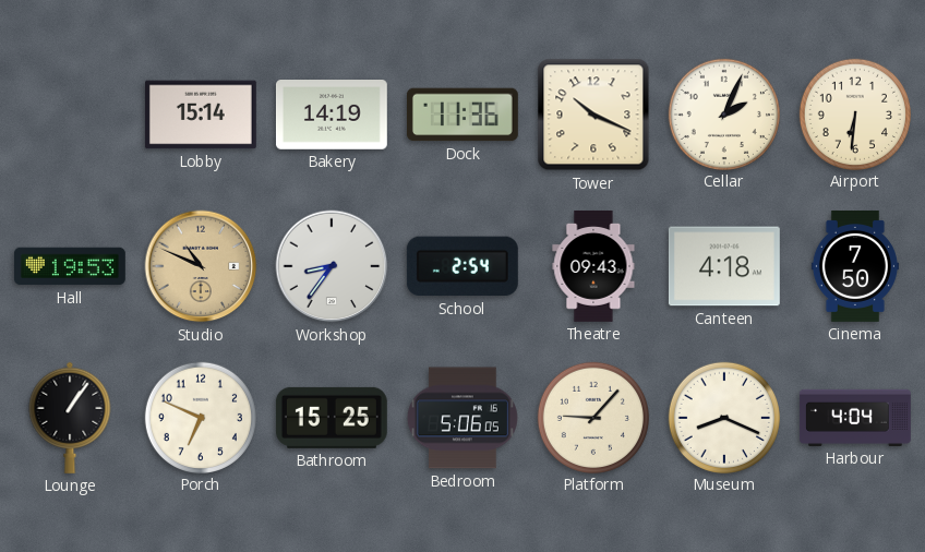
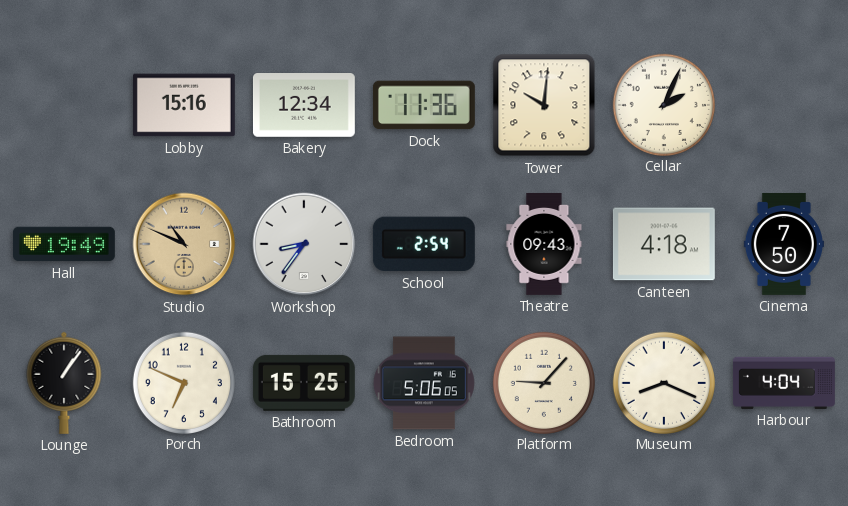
Lobby: 15:14 -> 15:16 (184, 105)
Bakery: 14:19 -> 12:34 (304, 106)
Tower: 10:19 -> 10:01 (544, 105)
Airport: 6:31 -> none (854, 113)
Hall: 19:53 -> 19:49 (64, 244)
